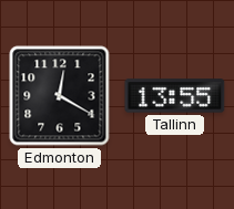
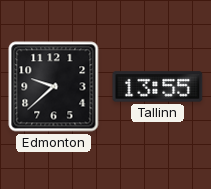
Edmonton: 12:20 -> 9:38 (54, 87)
